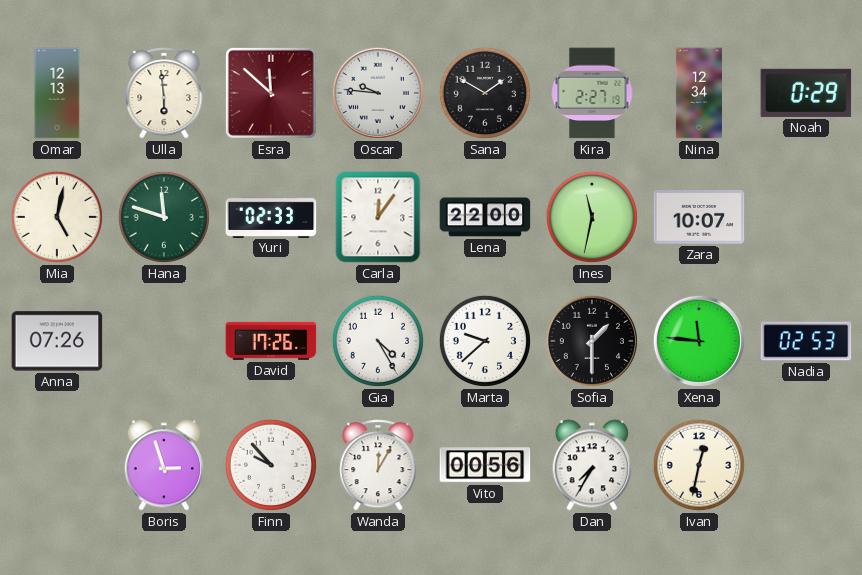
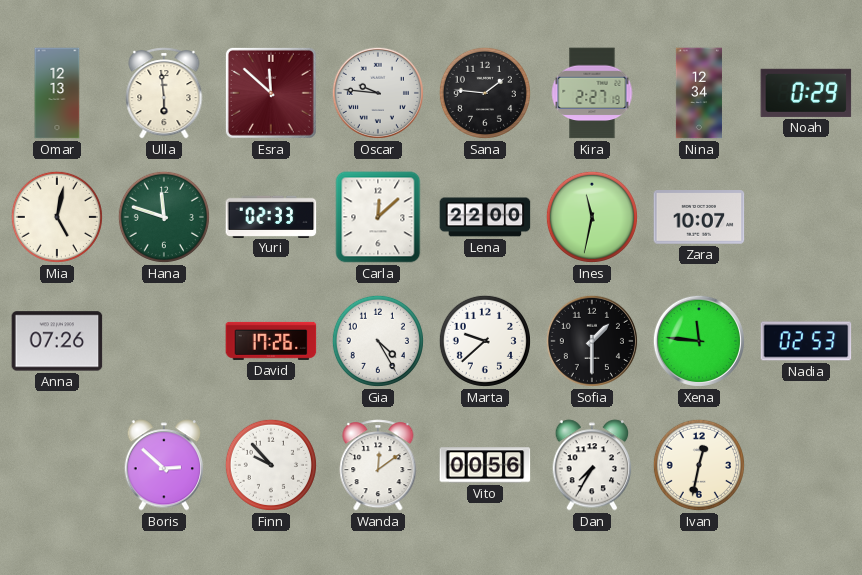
Sana: 1:50 -> 1:46 (485, 93)
Carla: 12:06 -> 12:08 (378, 217)
Boris: 2:57 -> 2:52 (164, 465)
Wanda: 12:05 -> 12:09 (378, 465)
